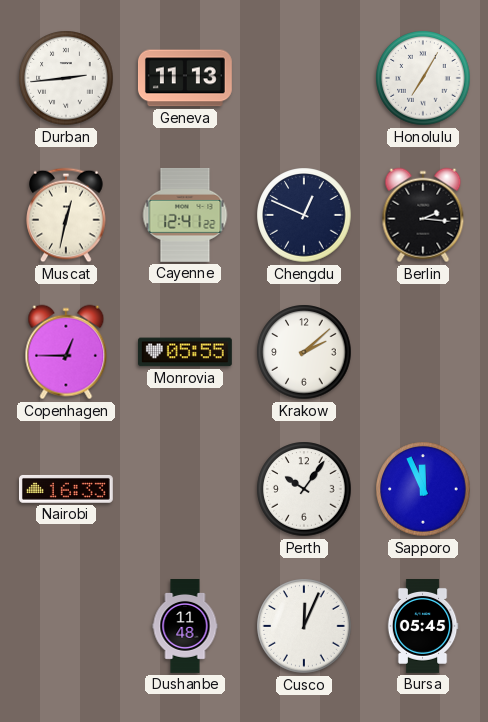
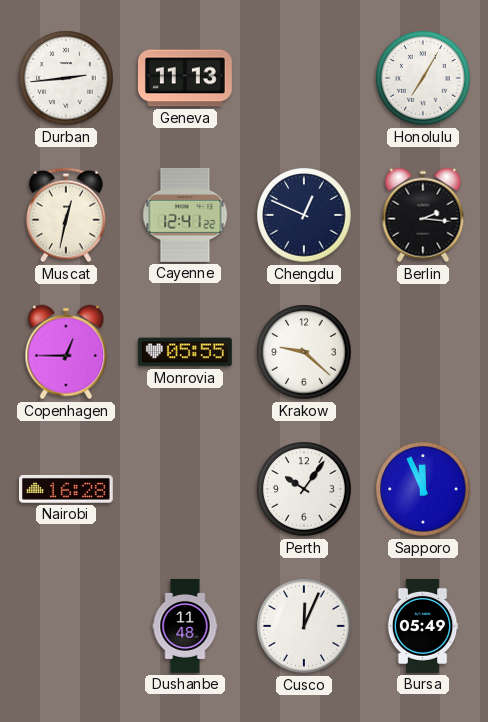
Krakow: 2:08 -> 9:22 (304, 352)
Nairobi: 16:33 -> 16:28 (66, 489)
Bursa: 05:45 -> 05:49 (423, 627)
